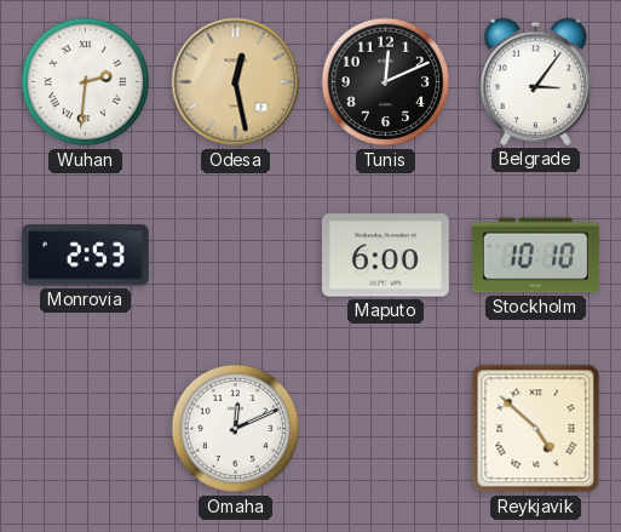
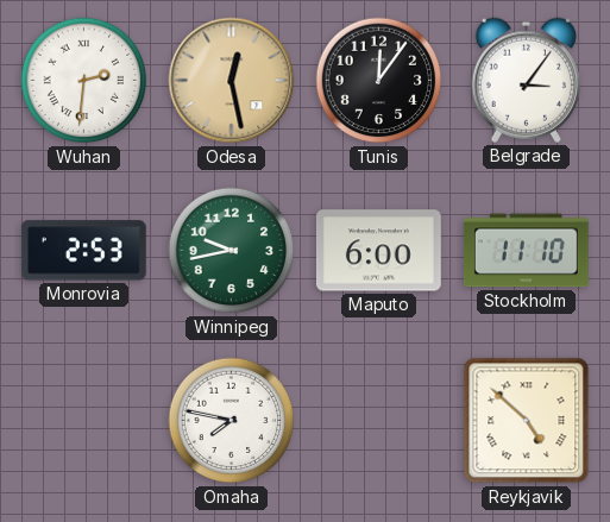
Tunis: 12:11 -> 12:06 (379, 81)
Winnipeg: none -> 9:43 (232, 251)
Stockholm: 10:10 -> 11:10 (526, 251)
Omaha: 12:11 -> 7:47 (232, 421)
